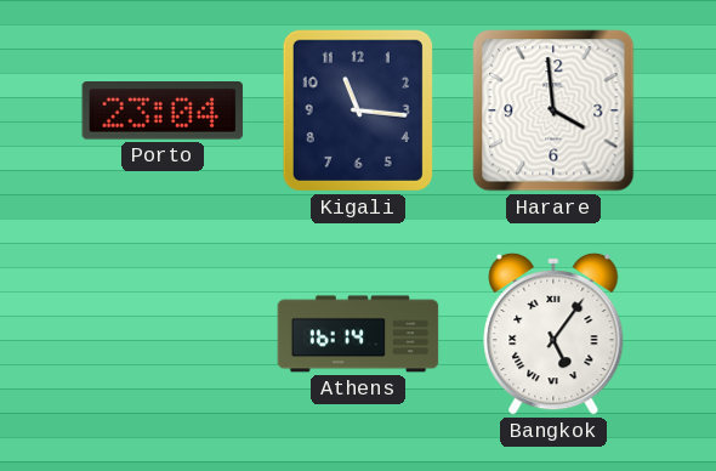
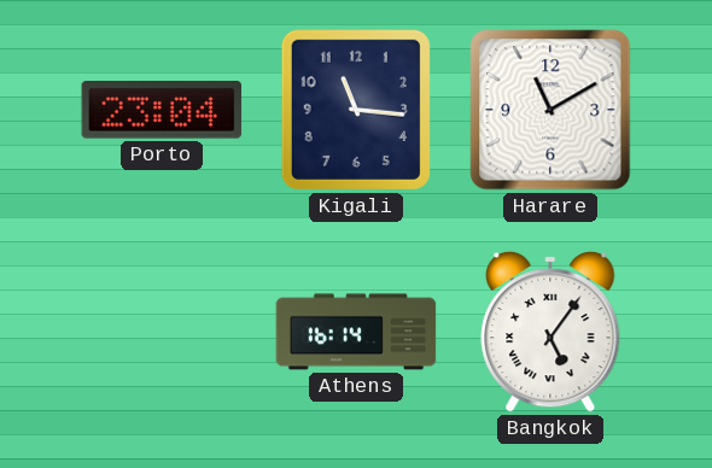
Harare: 3:59 -> 11:10 (550, 110)
